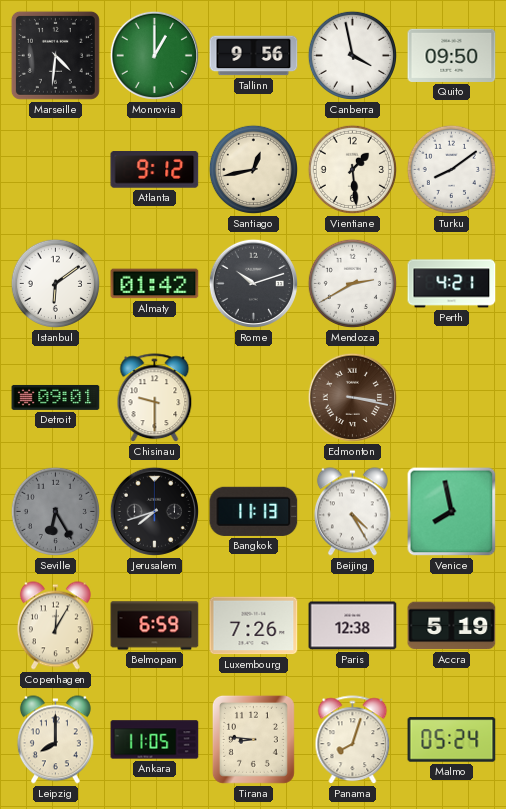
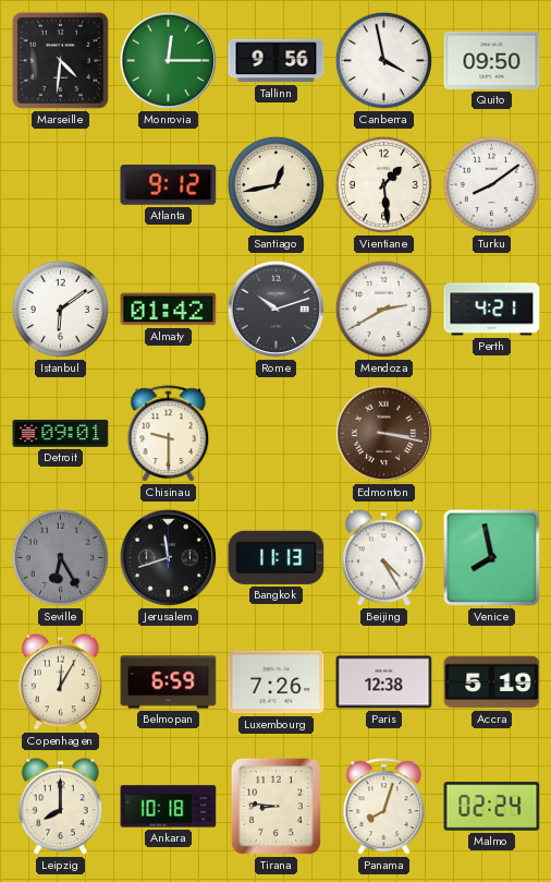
Monrovia: 1:00 -> 12:15 (168, 60)
Jerusalem: 7:42 -> 11:42 (168, 557)
Ankara: 11:05 -> 10:18 (169, 807)
Malmo: 05:24 -> 02:24 (492, 807)
